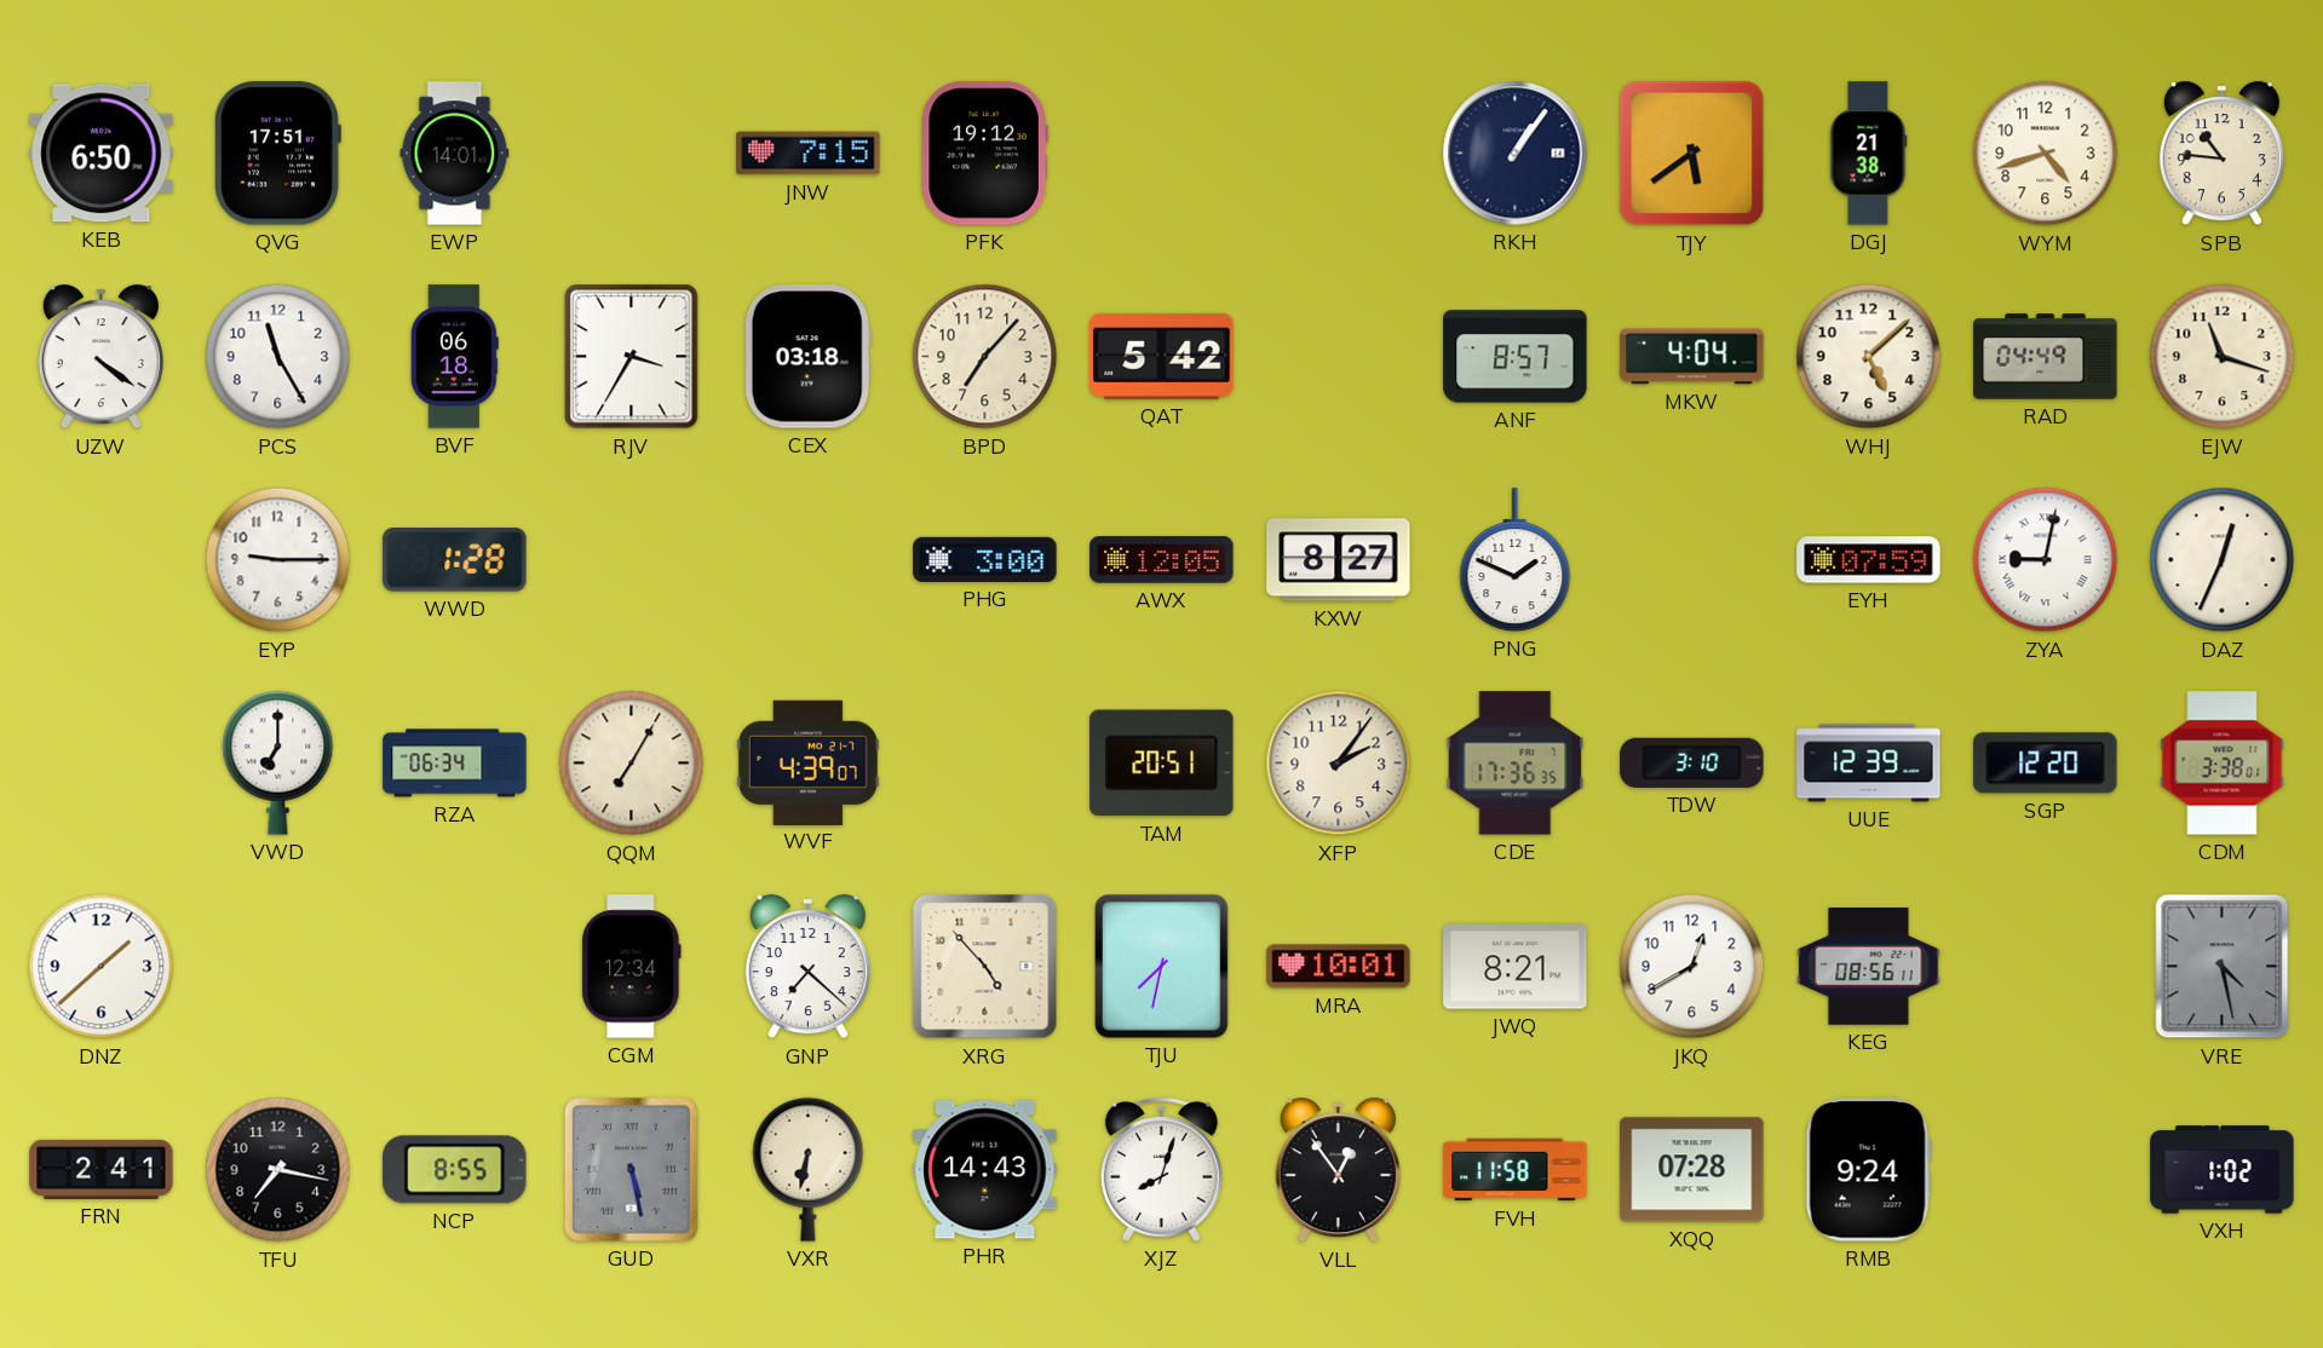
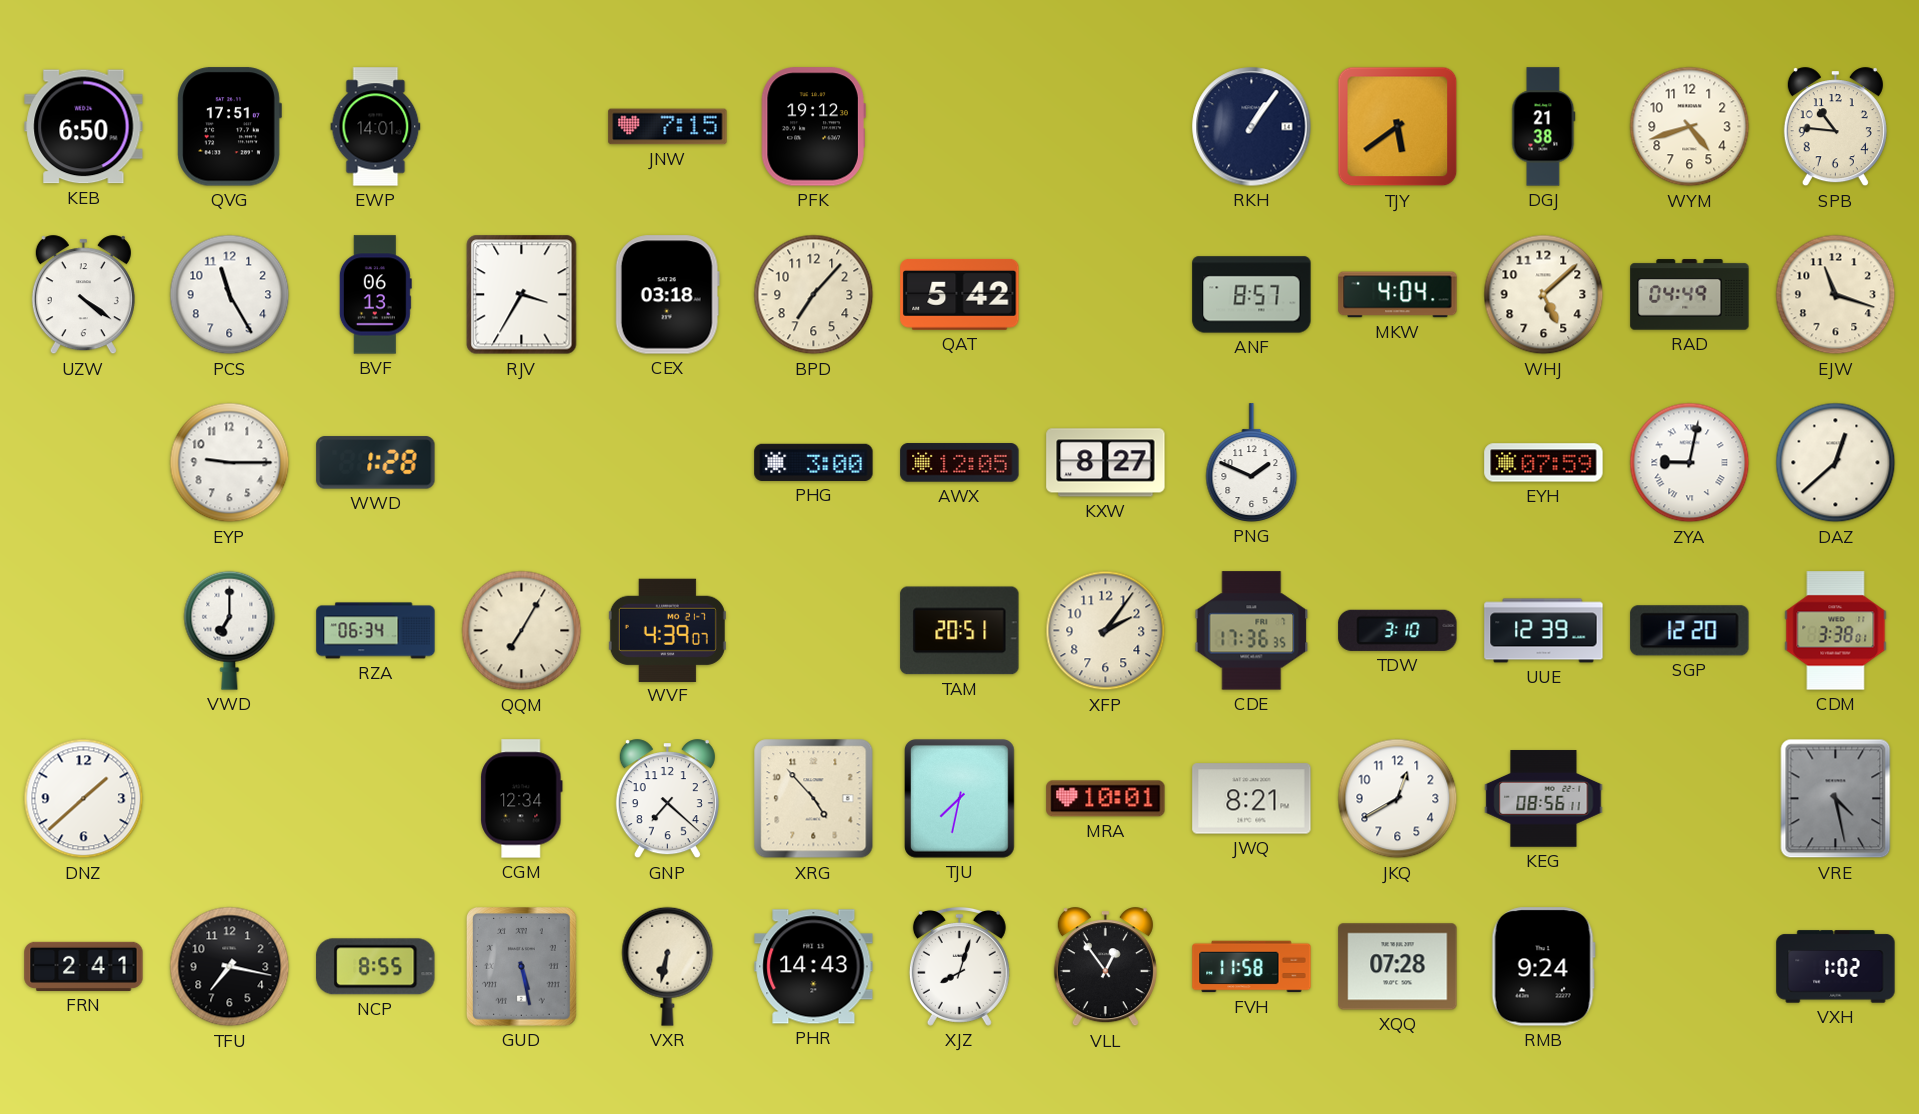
BVF: 06:18 -> 06:13 (375, 295)
DAZ: 12:34 -> 12:38 (1836, 463)
